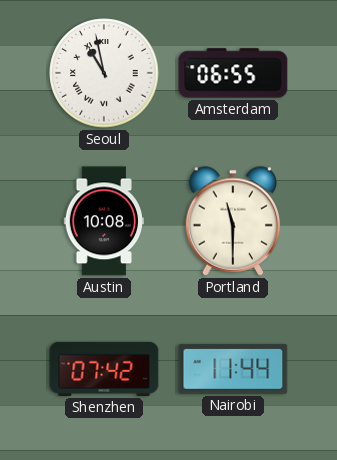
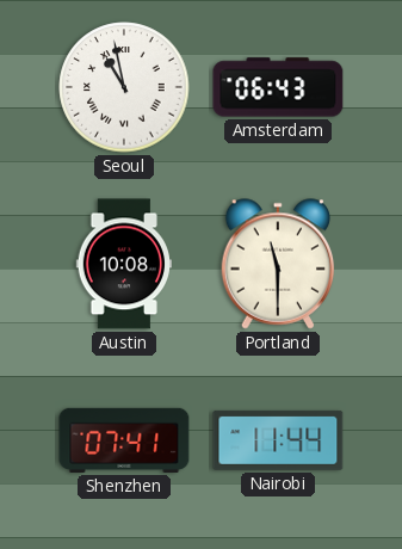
Amsterdam: 06:55 -> 06:43 (278, 87)
Shenzhen: 07:42 -> 07:41 (124, 440)
